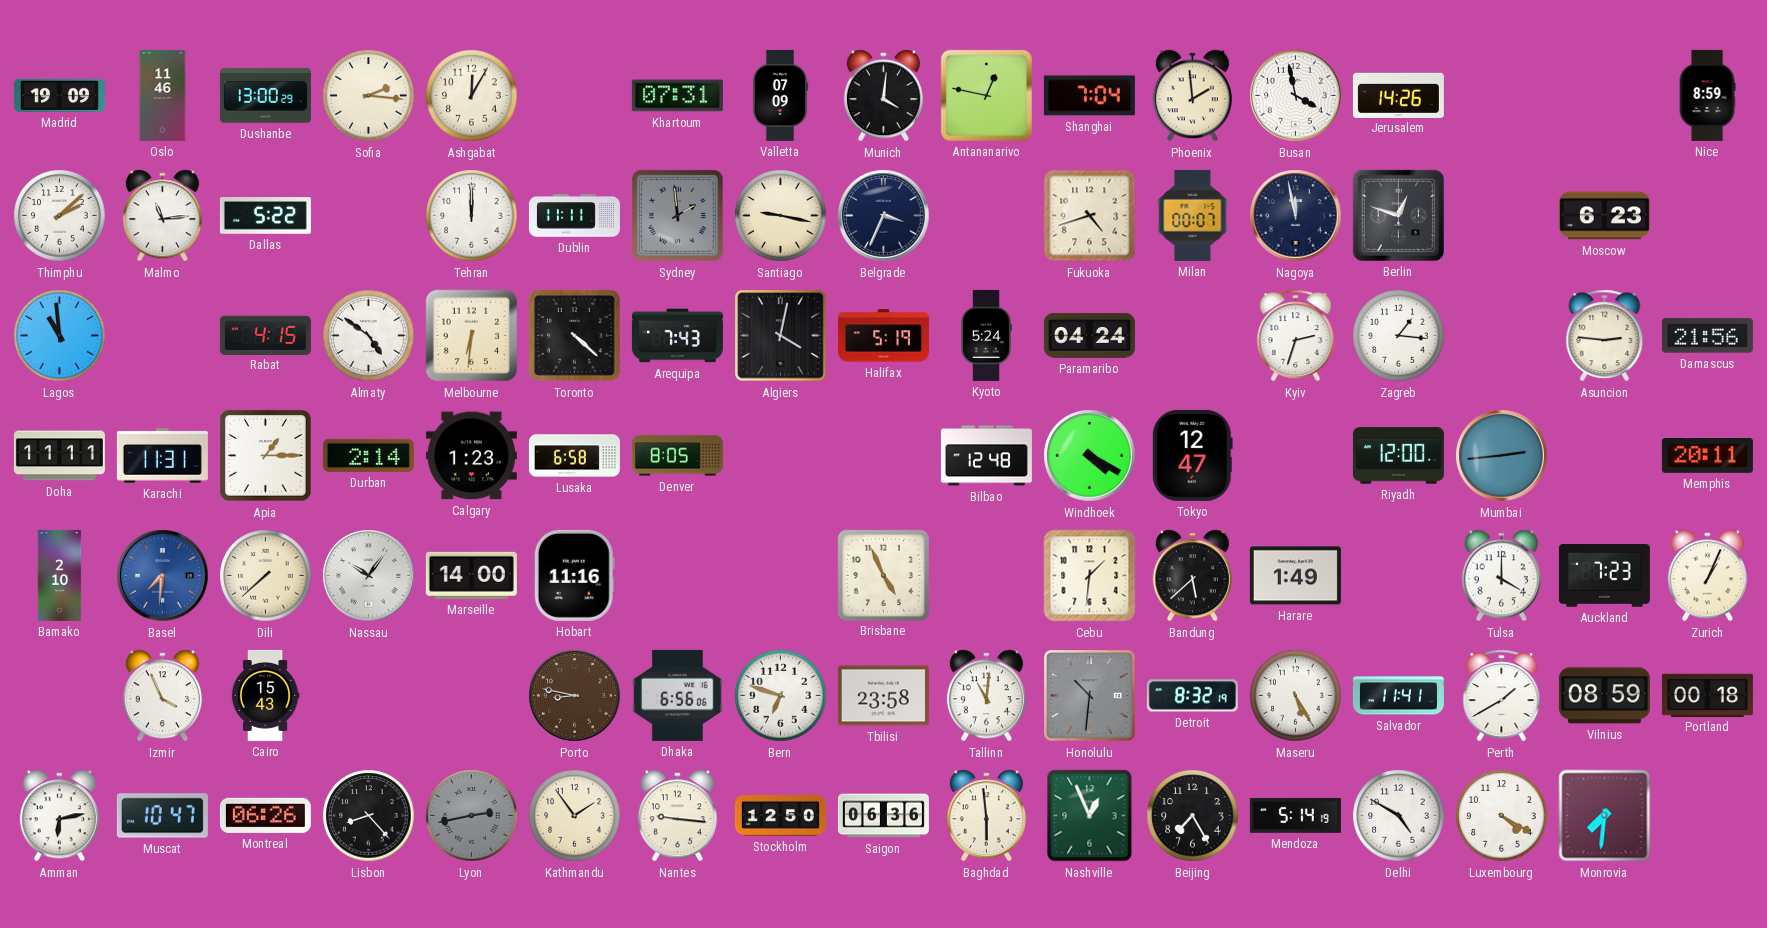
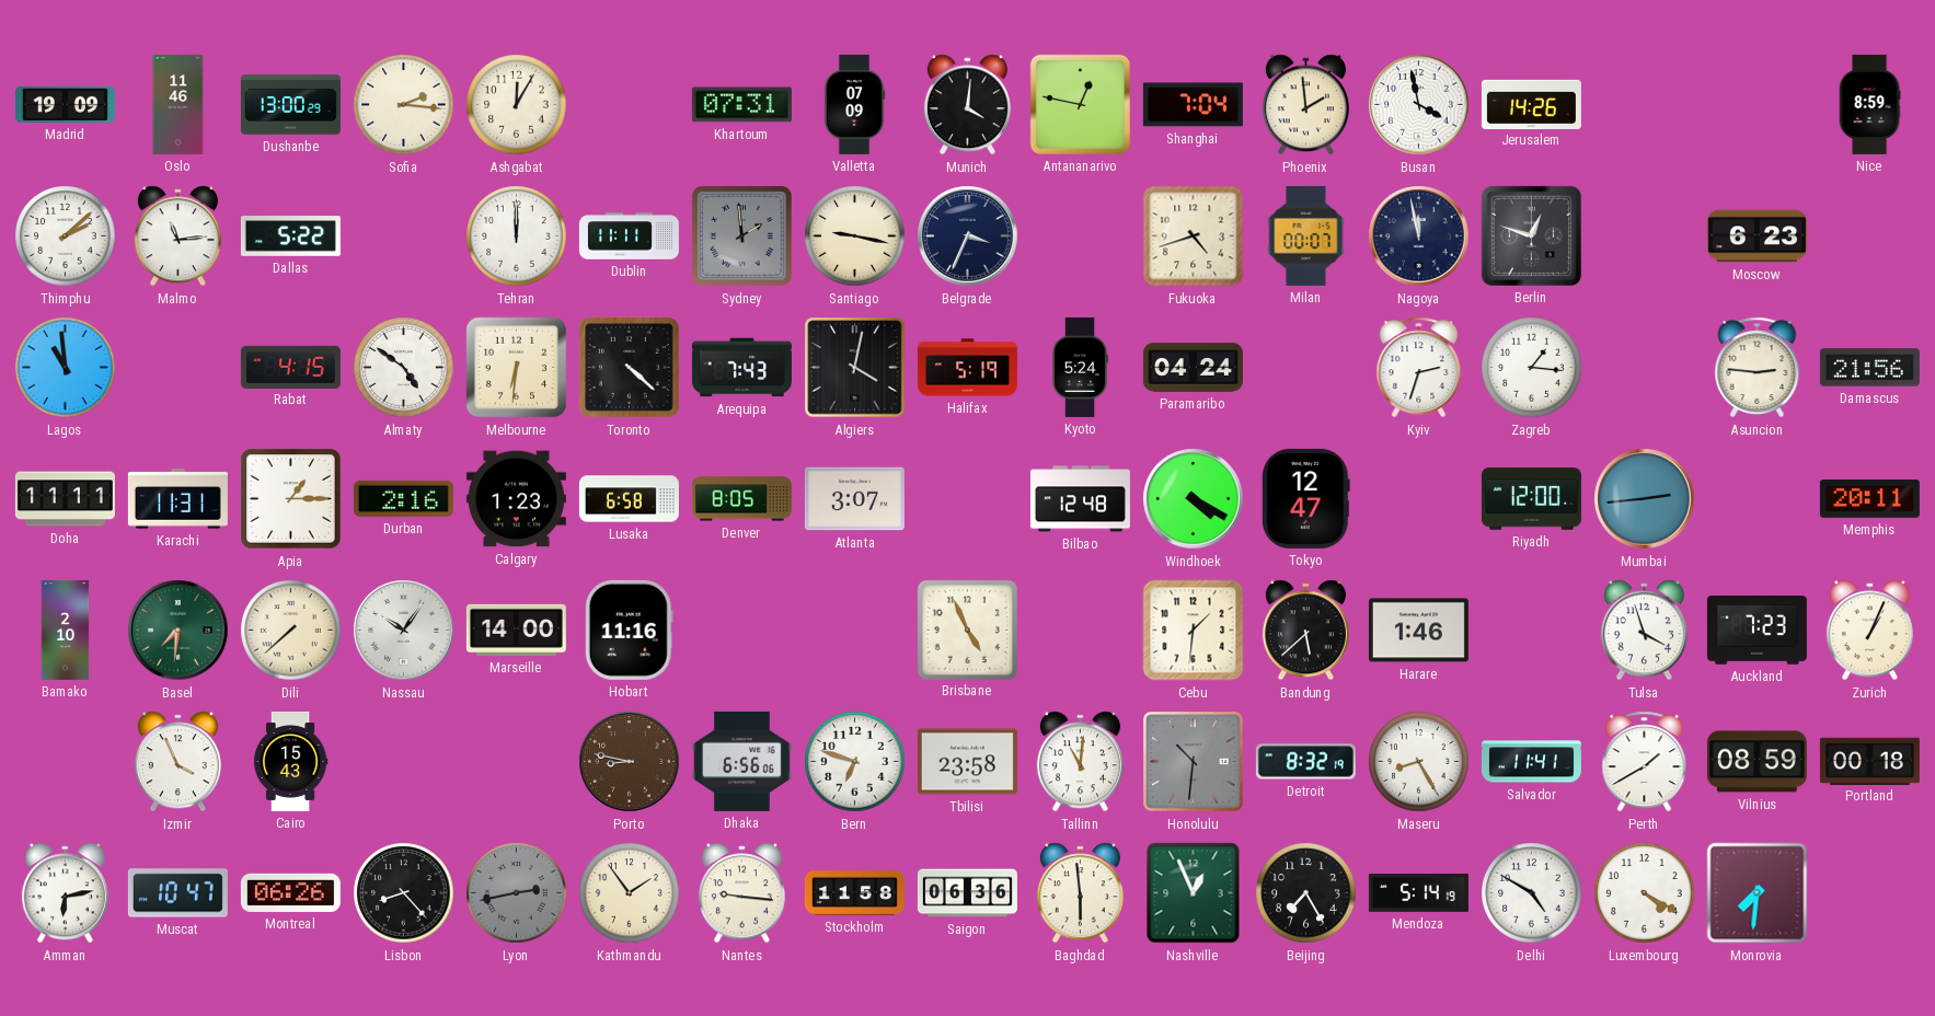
Durban: 2:14 -> 2:16 (403, 498)
Atlanta: none -> 3:07 (854, 499)
Basel dial: blue -> green (178, 631)
Harare: 1:49 -> 1:46 (1418, 631)
Tulsa: 4:00 -> 3:57 (1644, 631)
Maseru: 5:25 -> 8:25 (1419, 762)
Stockholm: 12:50 -> 11:58 (854, 893)
